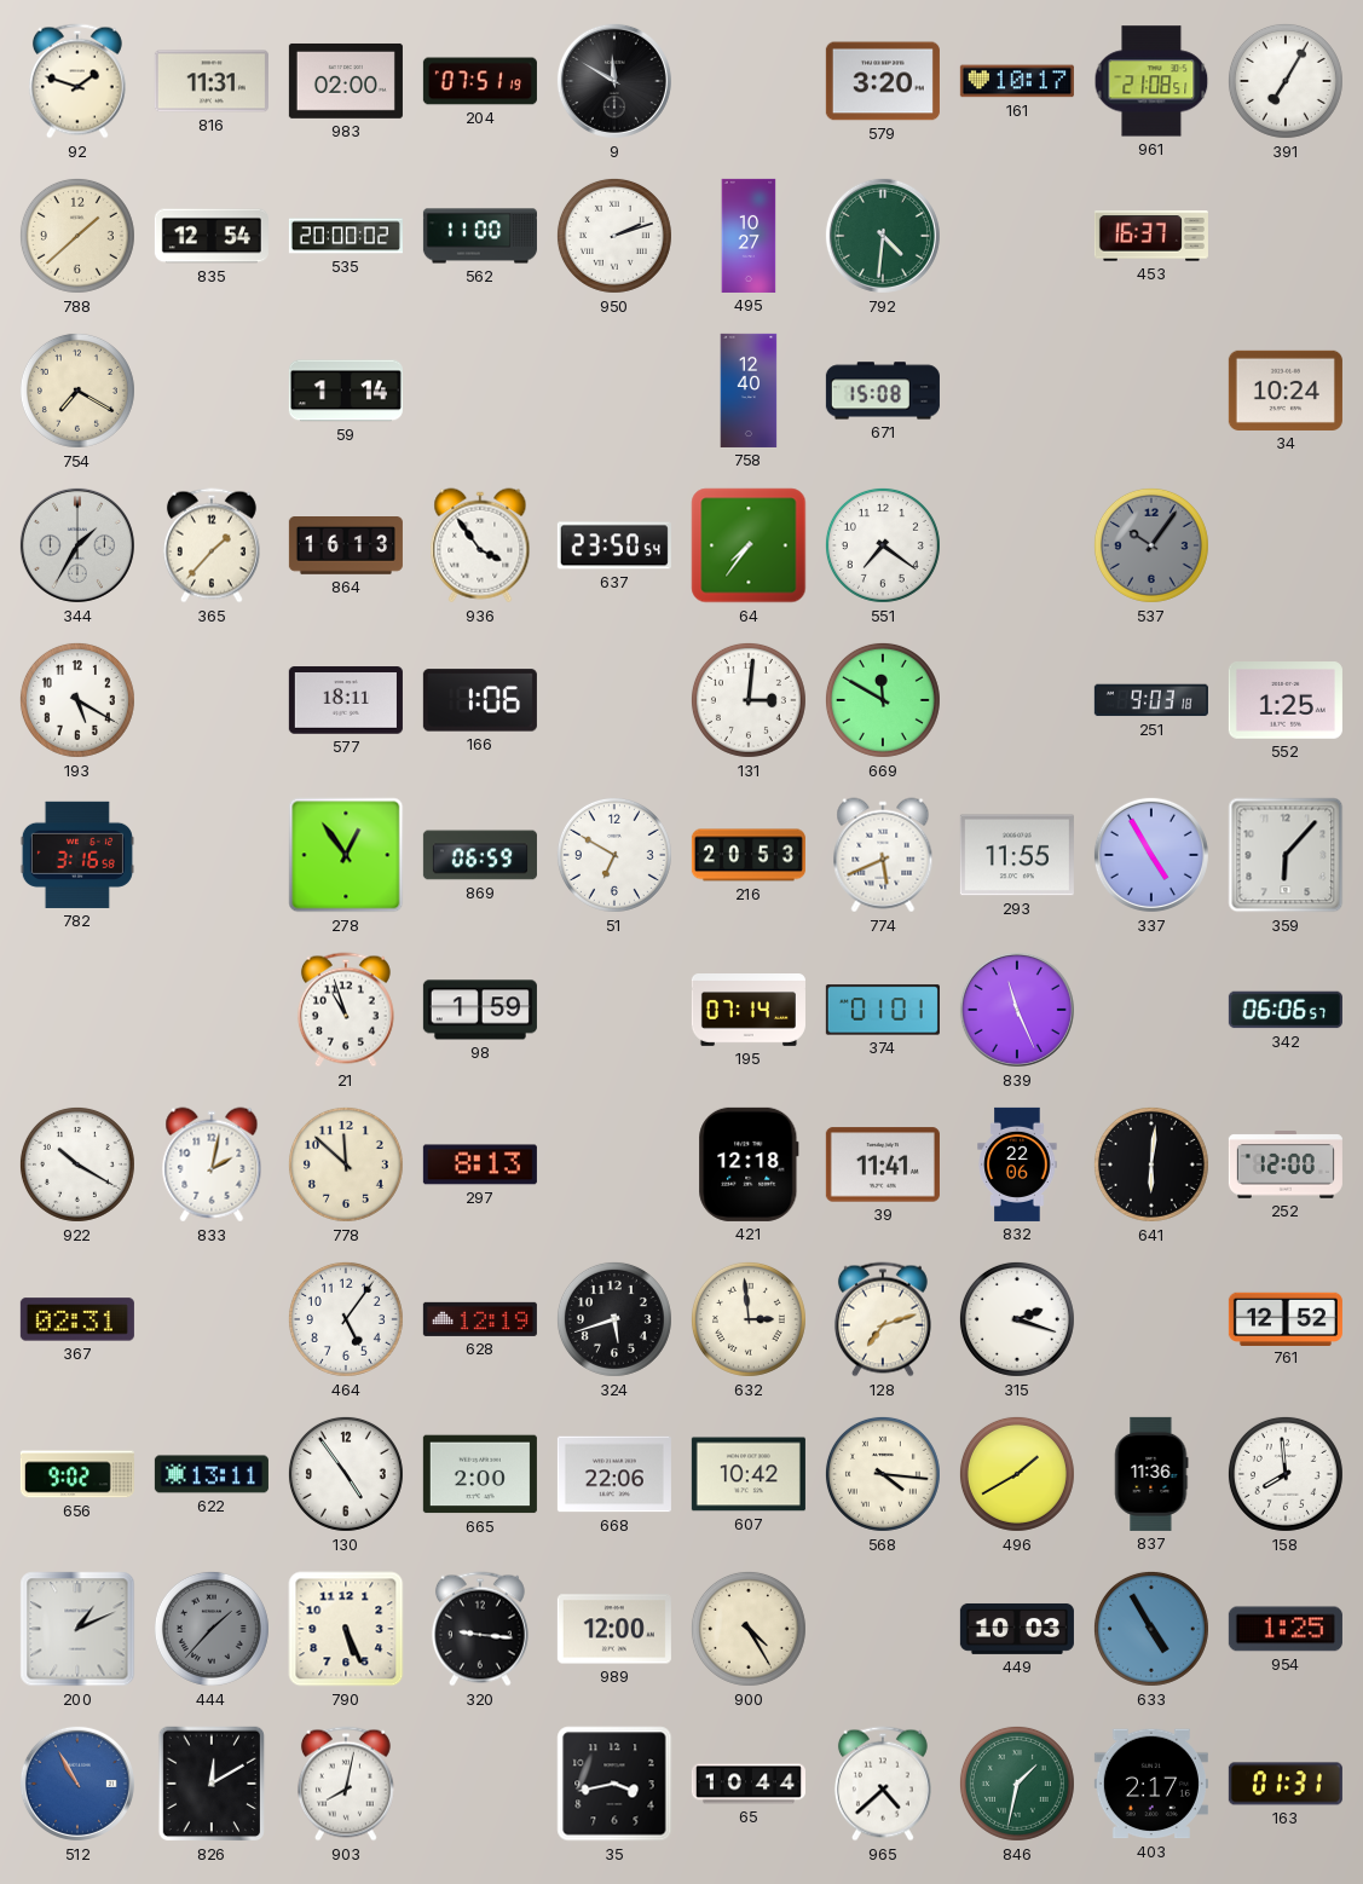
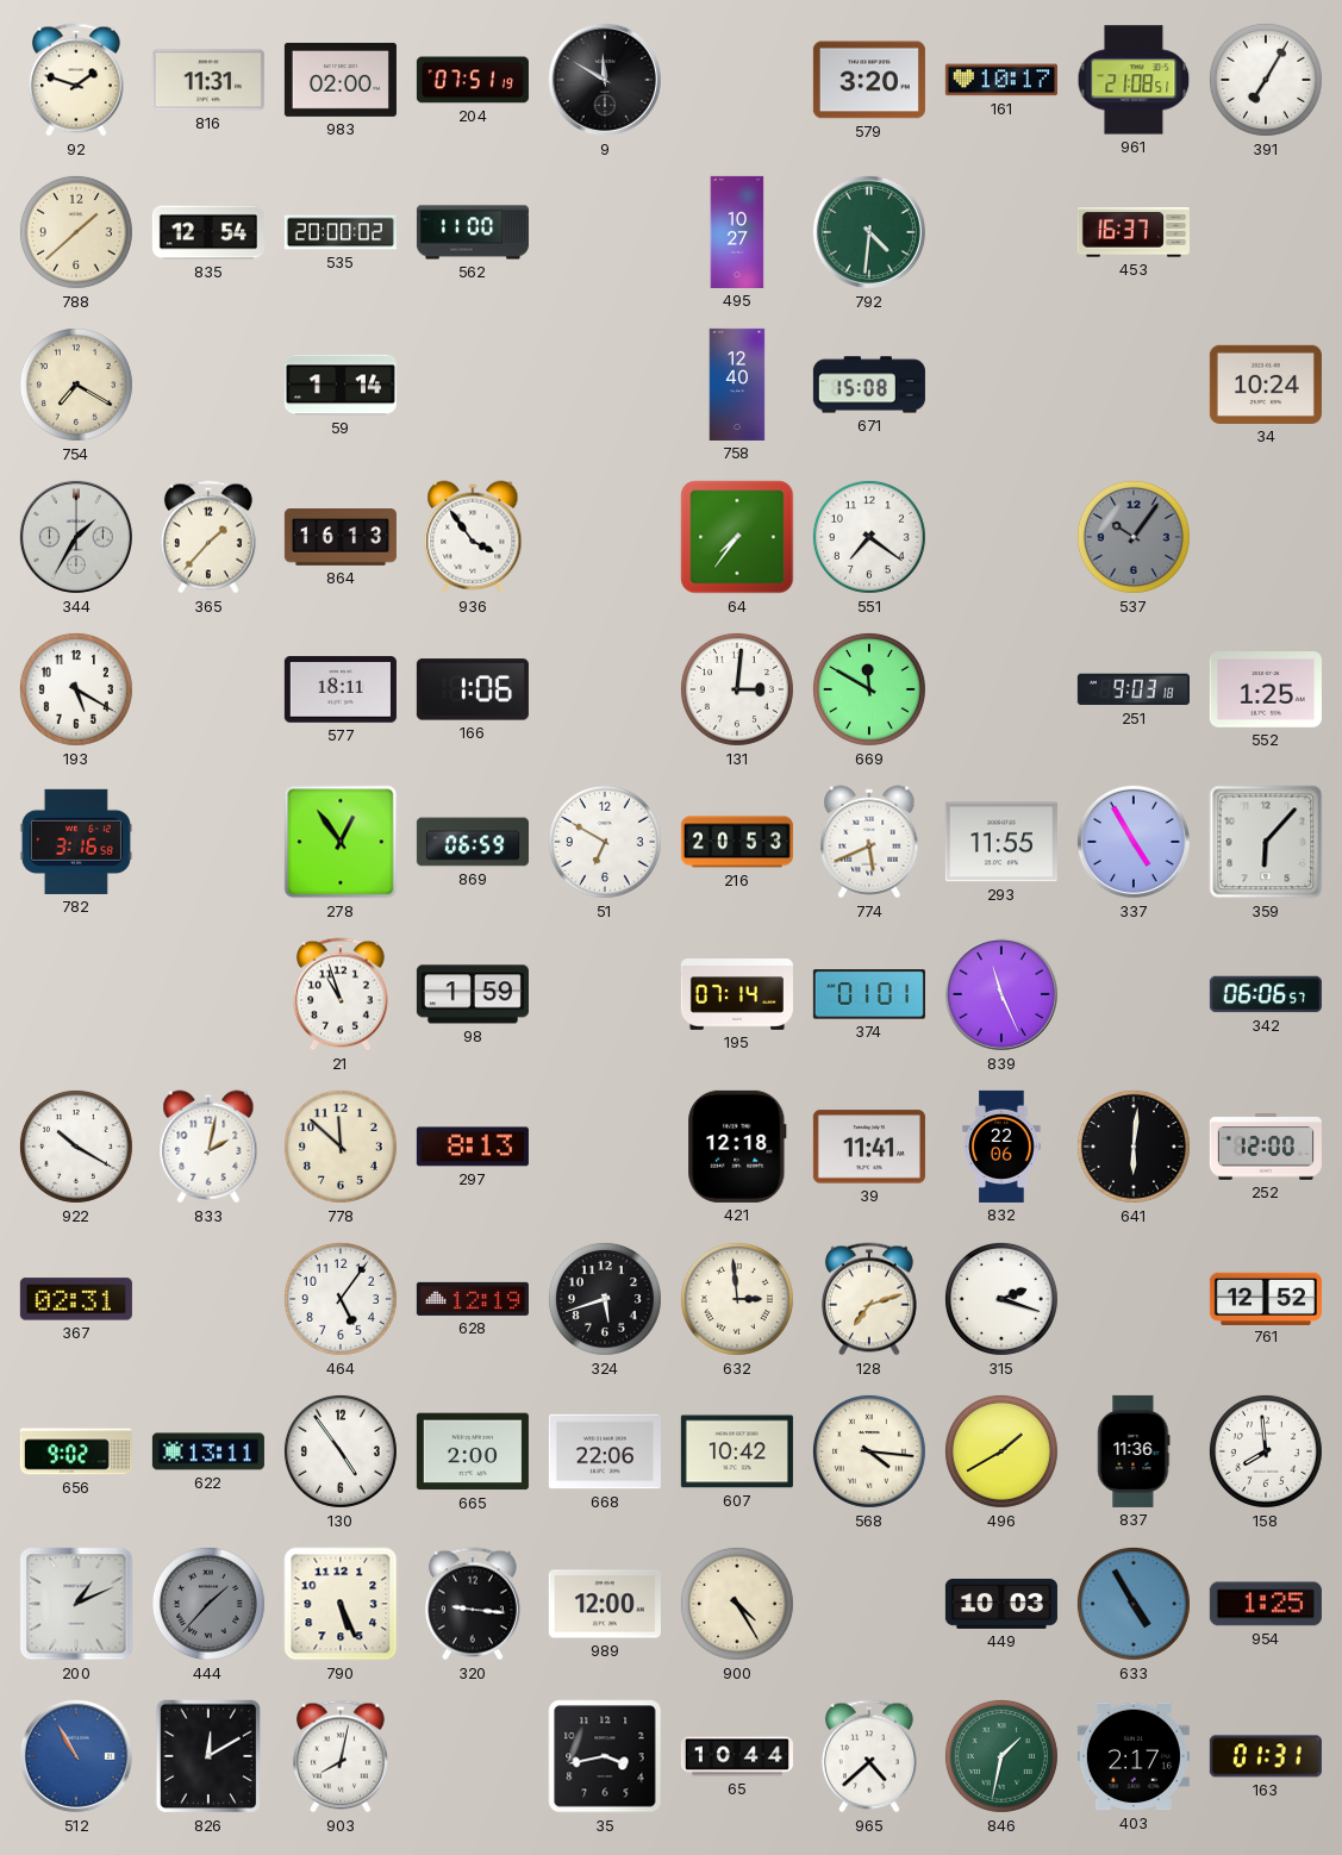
950: 2:12 -> none (614, 236)
637: 23:50 -> none (614, 545)
